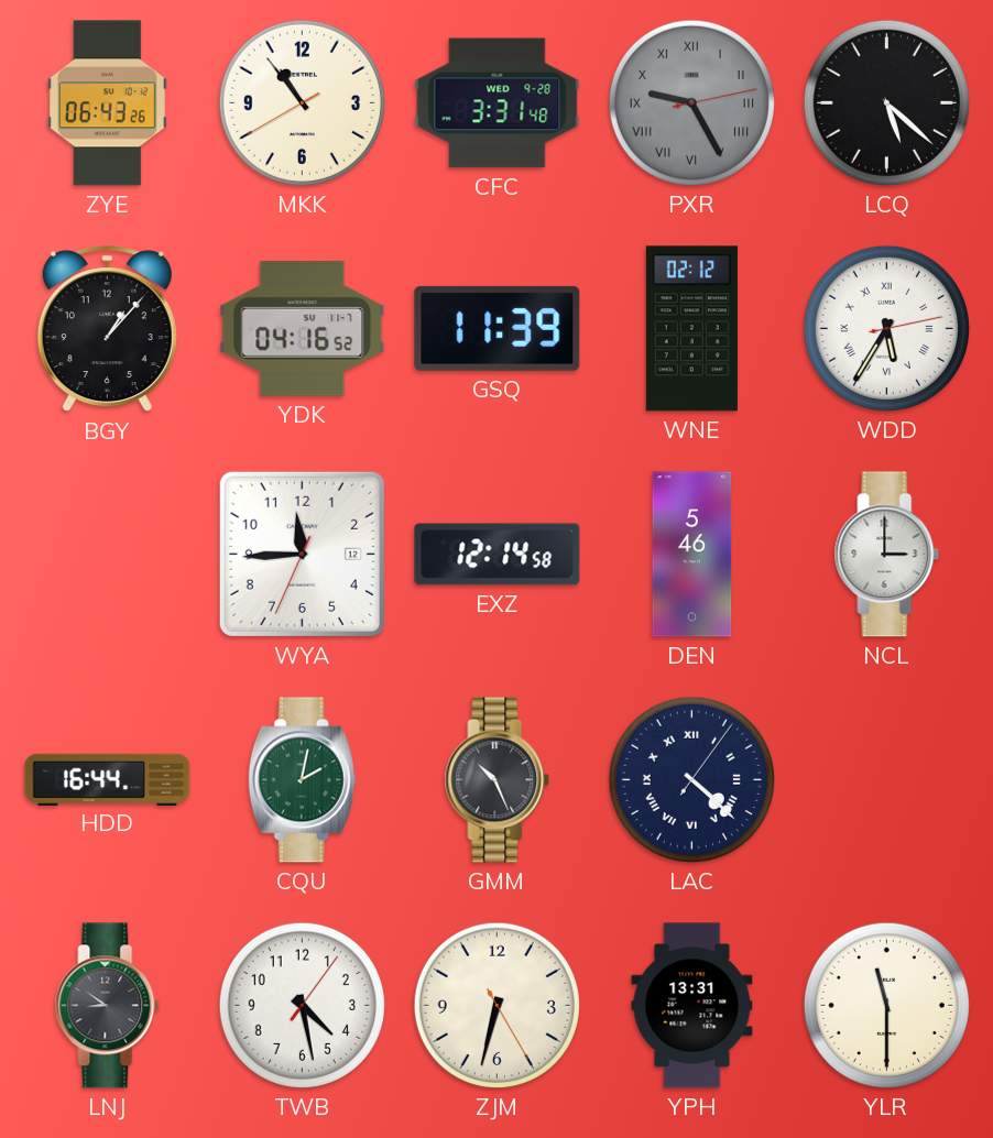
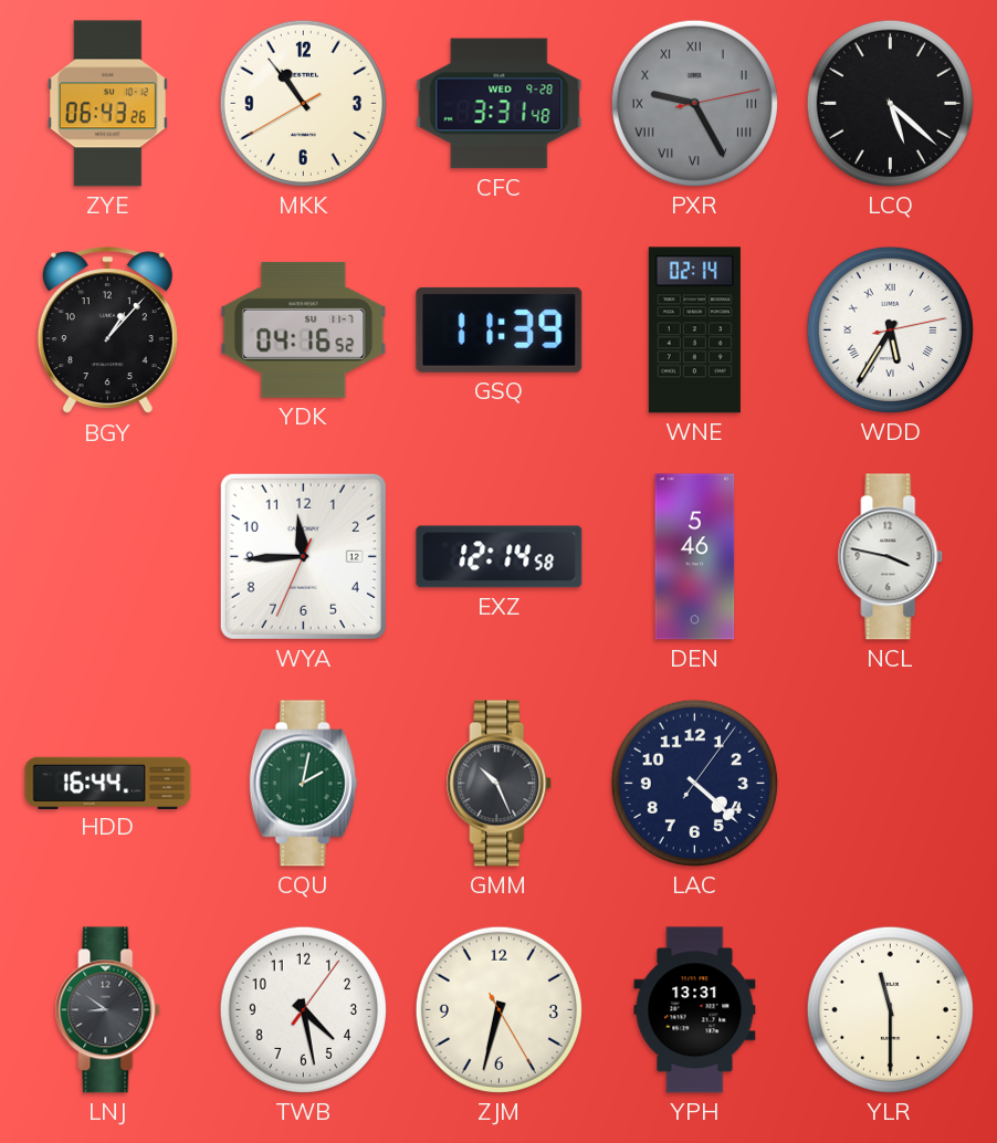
WNE: 02:12 -> 02:14 (694, 331)
NCL: 3:00 -> 3:47 (891, 557)
LAC numerals: Roman -> Arabic (694, 783)
